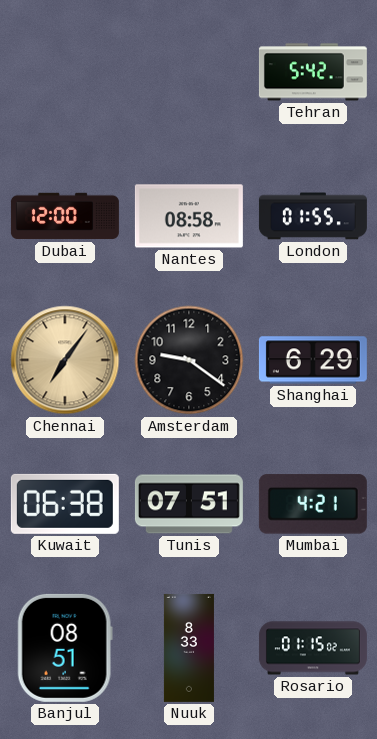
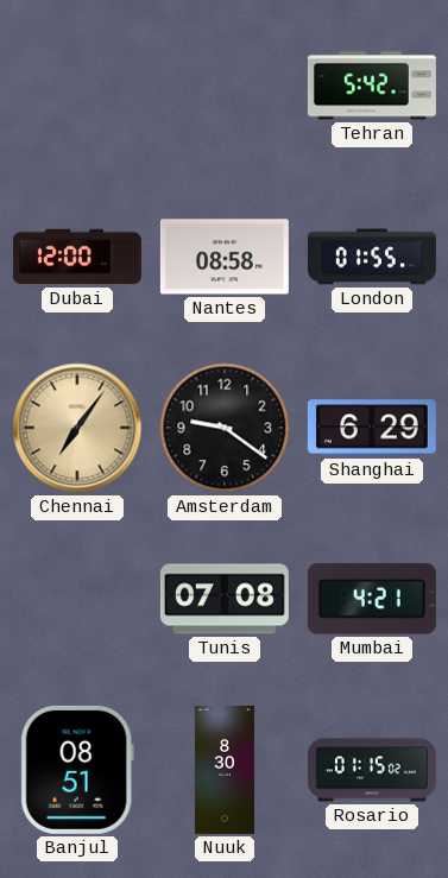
Kuwait: 06:38 -> none (65, 504)
Tunis: 07:51 -> 07:08 (225, 599)
Nuuk: 8:33 -> 8:30 (225, 770)
